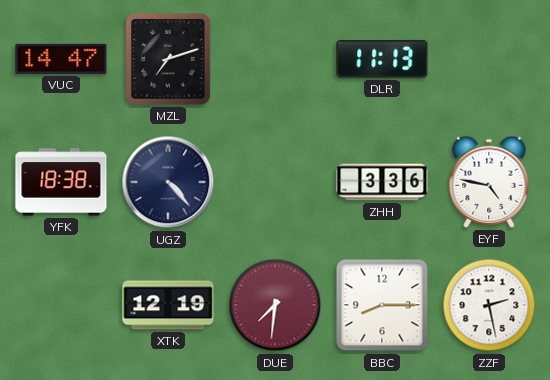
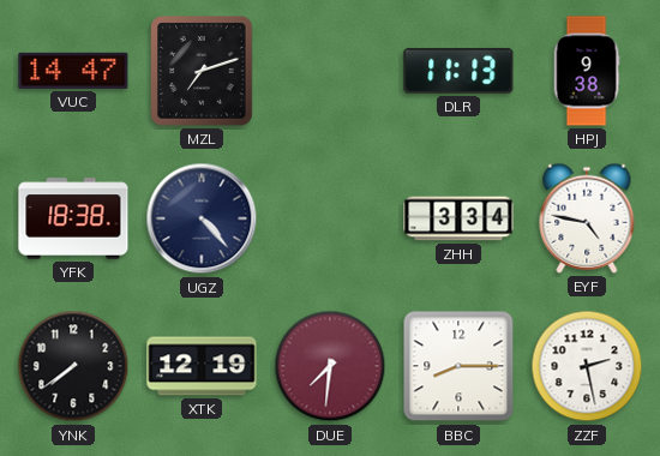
HPJ: none -> 9:38 (587, 71)
ZHH: 3:36 -> 3:34 (458, 218)
YNK: none -> 7:39 (73, 366)
